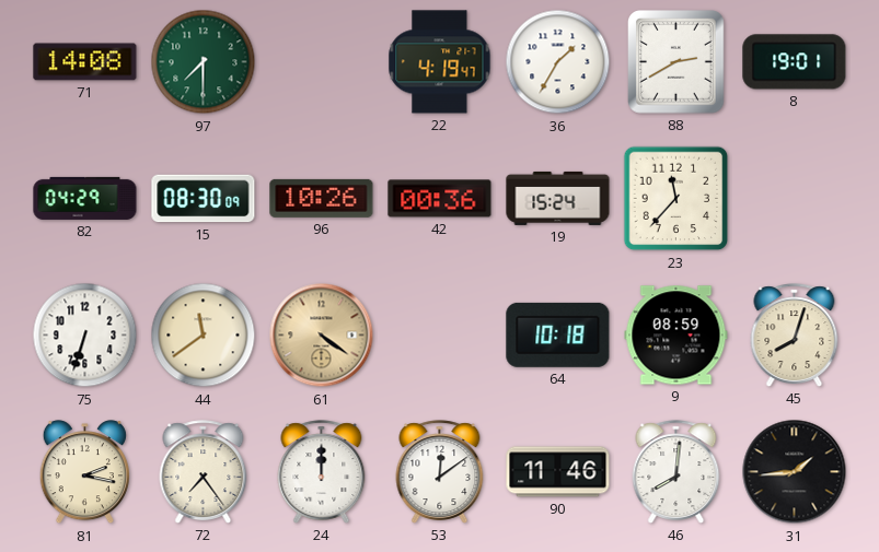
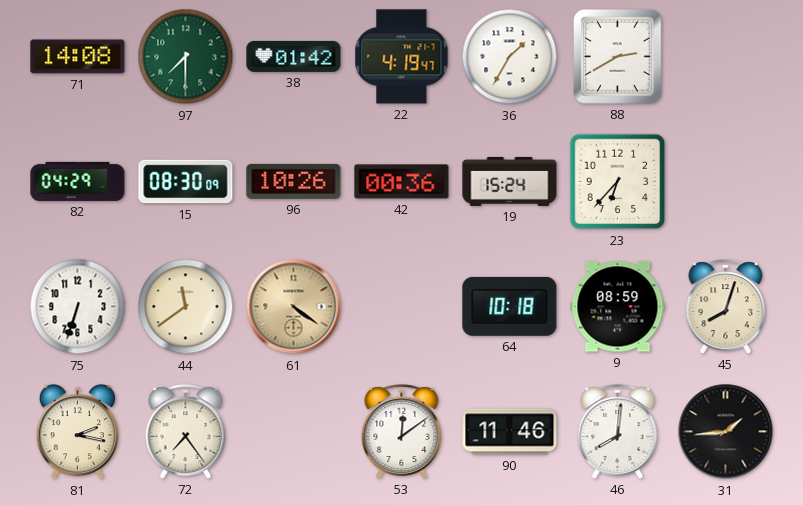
38: none -> 01:42 (294, 56)
8: 19:01 -> none (795, 62)
23: 11:37 -> 6:37 (618, 182)
24: 12:00 -> none (322, 472)
